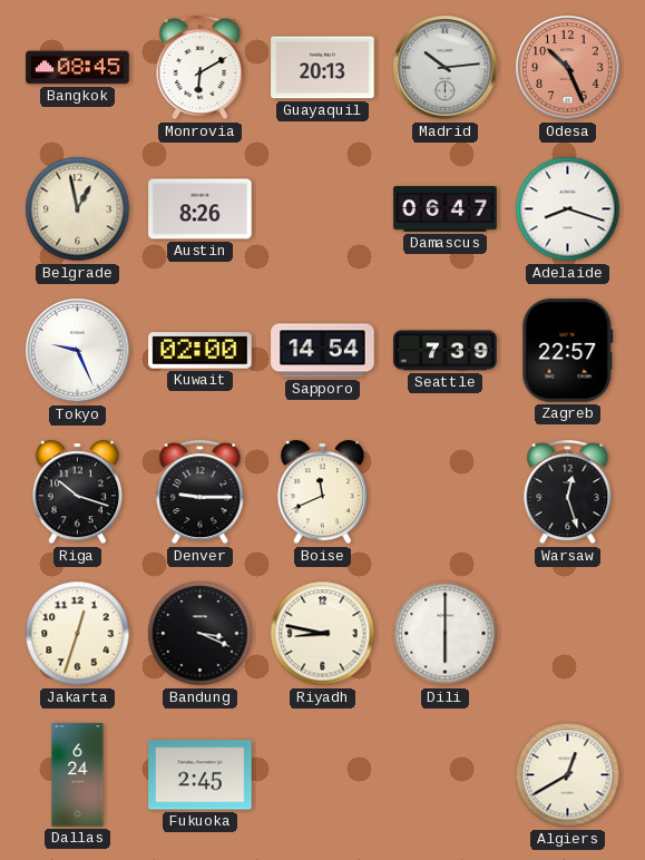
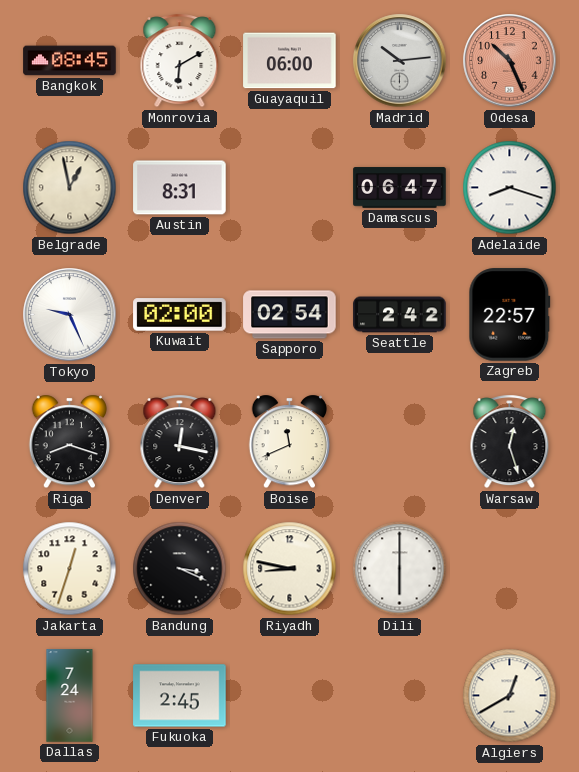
Guayaquil: 20:13 -> 06:00 (290, 61)
Austin: 8:26 -> 8:31 (180, 188)
Sapporo: 14:54 -> 02:54 (290, 315)
Seattle: 7:39 -> 2:42 (400, 315)
Riga: 10:18 -> 8:18 (69, 442)
Denver: 9:15 -> 12:17 (180, 442)
Dallas: 6:24 -> 7:24 (70, 696)
